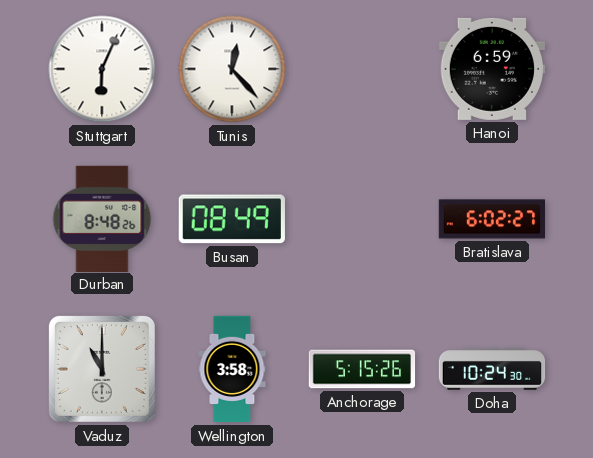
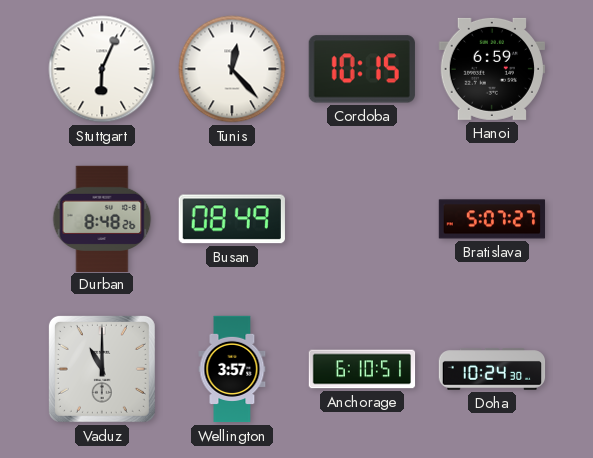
Cordoba: none -> 10:15 (362, 69)
Bratislava: 6:02 -> 5:07 (492, 219)
Wellington: 3:58 -> 3:57 (232, 369)
Anchorage: 5:15 -> 6:10 (362, 369)
